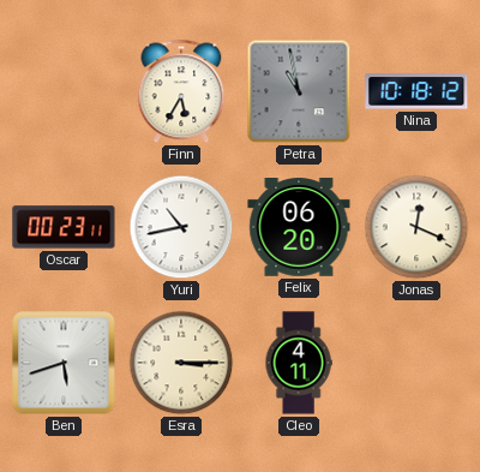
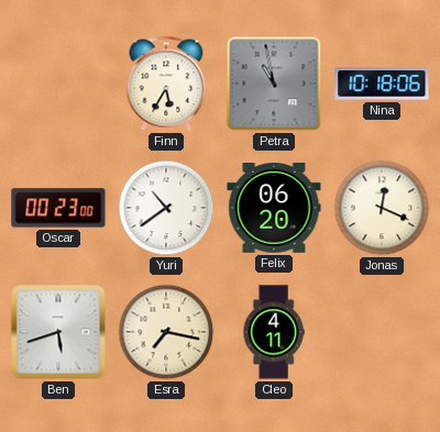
Nina: 10:18:12 -> 10:18:06 (382, 84)
Oscar: 00:23:11 -> 00:23:00 (58, 208)
Yuri: 10:43 -> 10:39 (166, 208)
Esra: 3:15 -> 7:17 (166, 332)
